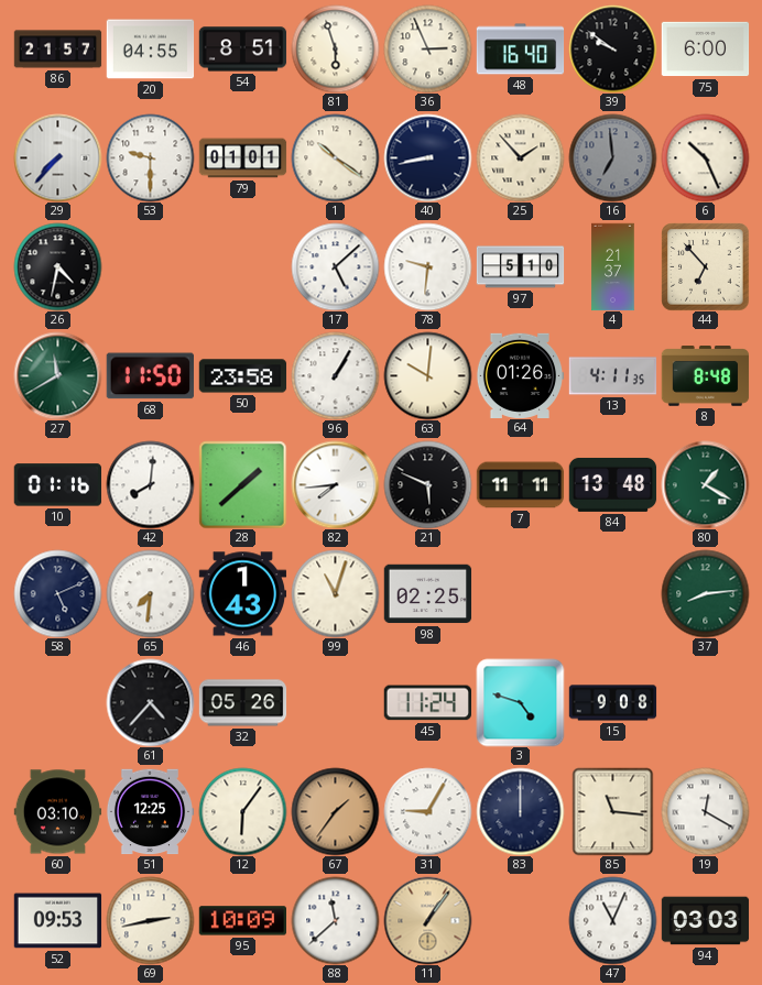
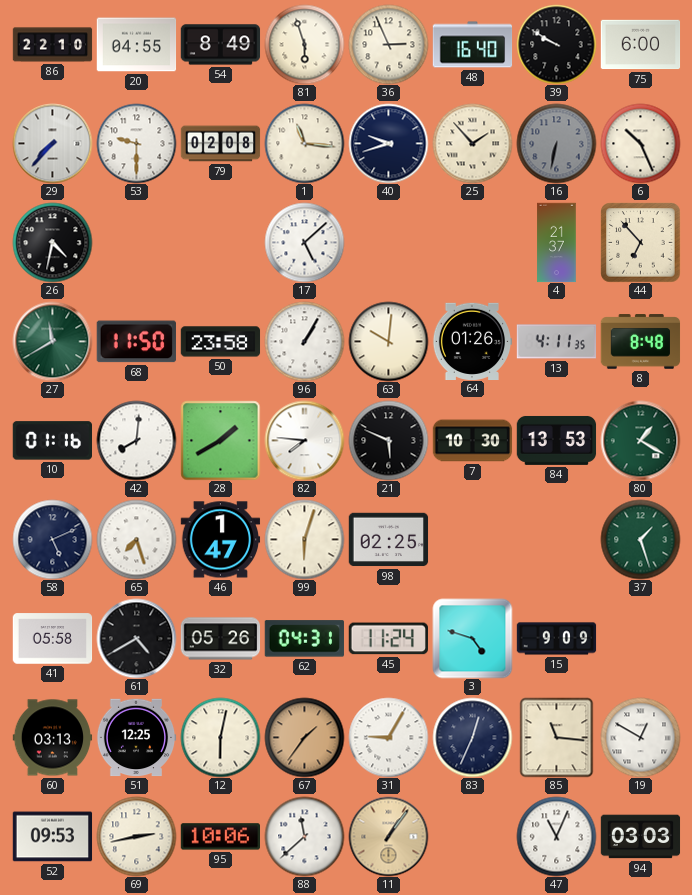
86: 21:57 -> 22:10 (52, 45)
54: 8:51 -> 8:49 (220, 45)
39: 9:51 -> 9:50 (556, 44)
79: 01:01 -> 02:08 (220, 144)
1: 10:21 -> 11:16 (304, 143)
40: 8:43 -> 9:42 (388, 143)
16: 6:59 -> 6:32 (556, 143)
78: 9:31 -> none (427, 266)
97: 5:10 -> none (520, 267)
28: 1:38 -> 1:40 (220, 440)
82: 7:44 -> 7:46 (304, 440)
7: 11:11 -> 10:30 (472, 441)
84: 13:48 -> 13:53 (556, 440)
65: 7:31 -> 7:27 (136, 539)
46: 1:43 -> 1:47 (220, 540)
99: 11:03 -> 6:03 (304, 539)
37: 8:14 -> 1:27 (640, 539)
41: none -> 05:58 (52, 639)
61: 4:37 -> 4:40 (136, 638)
62: none -> 04:31 (304, 639)
15: 9:08 -> 9:09 (556, 639)
60: 03:10 -> 03:13 (52, 738)
12: 6:06 -> 6:02 (220, 737)
83: 12:00 -> 12:34 (472, 737)
19: 12:20 -> 12:50 (640, 737)
95: 10:09 -> 10:06 (220, 837)
